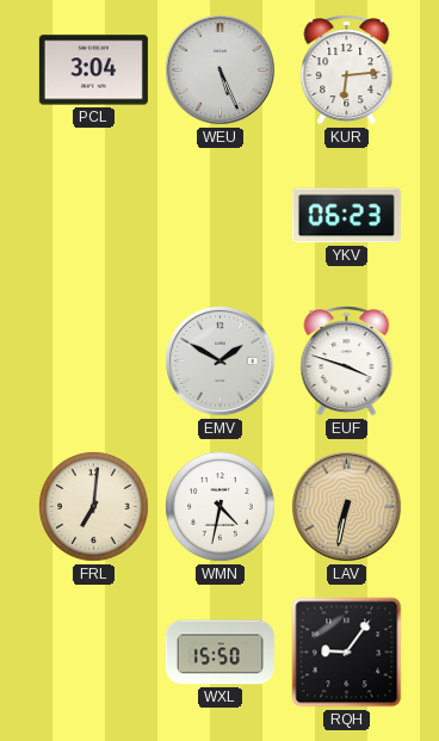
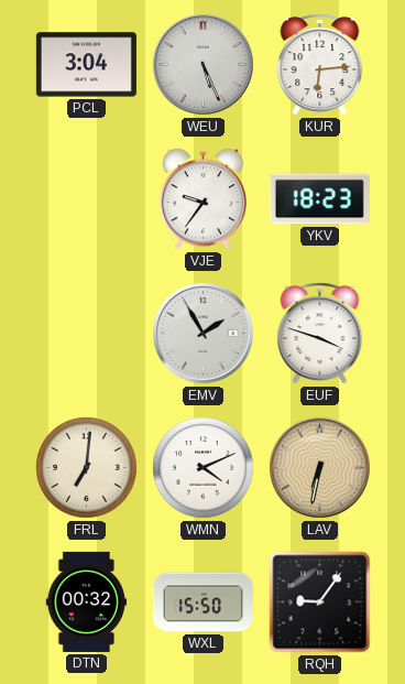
VJE: none -> 9:36 (202, 199)
YKV: 06:23 -> 18:23 (319, 199)
EMV: 1:50 -> 1:55 (204, 334)
WMN: 4:32 -> 4:11 (204, 468)
DTN: none -> 00:32 (87, 601)
